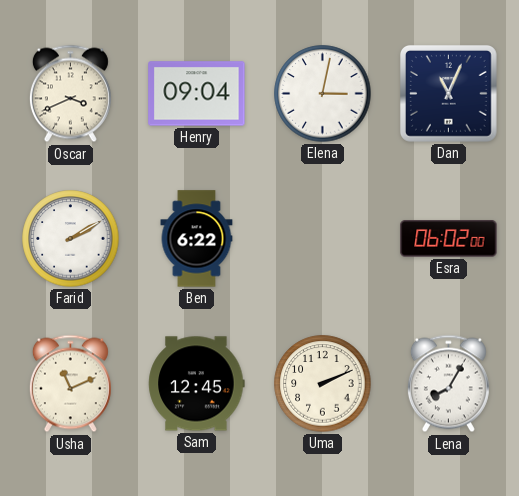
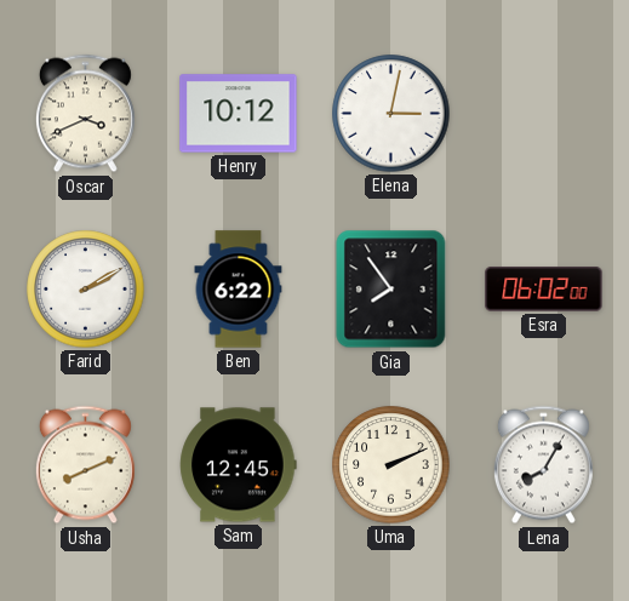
Henry: 09:04 -> 10:12 (239, 114)
Dan: 11:04 -> none (448, 93)
Gia: none -> 7:54 (391, 290)
Usha: 11:11 -> 8:11 (85, 465)
